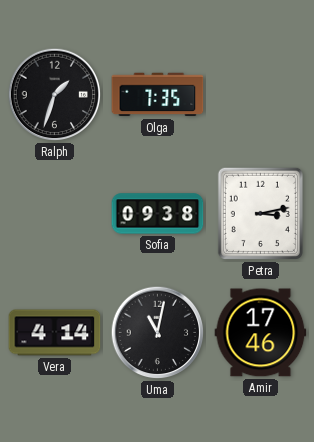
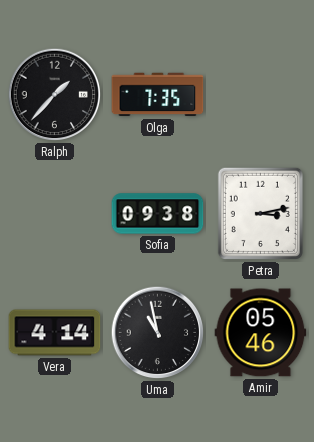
Ralph: 1:33 -> 1:37 (55, 95)
Uma: 11:02 -> 10:58 (158, 333)
Amir: 17:46 -> 05:46 (261, 333)
